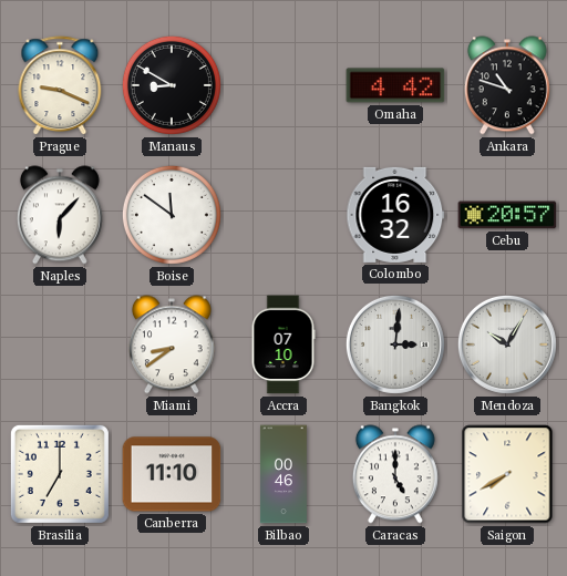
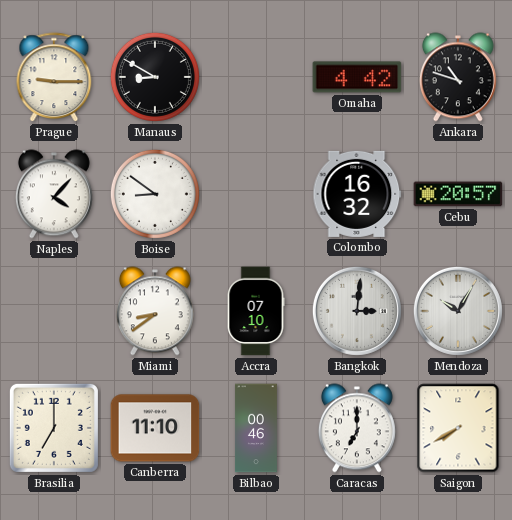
Prague: 9:19 -> 9:15 (54, 78)
Naples: 6:07 -> 4:07 (54, 194)
Boise: 11:51 -> 8:51 (155, 194)
Caracas: 5:00 -> 7:00 (357, 428)
